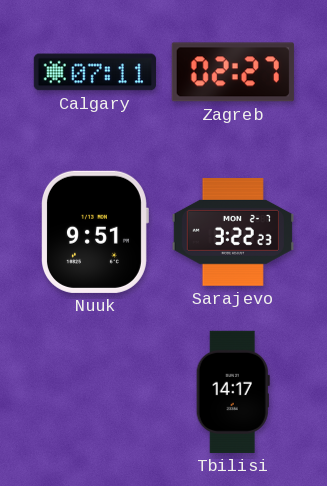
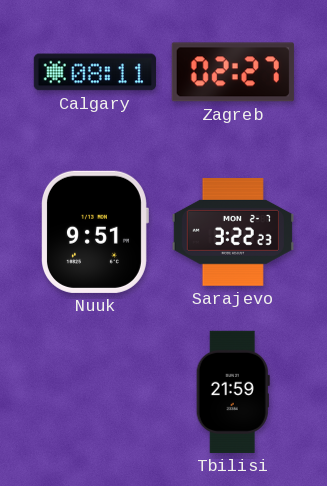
Calgary: 07:11 -> 08:11 (95, 72)
Tbilisi: 14:17 -> 21:59 (233, 392)
